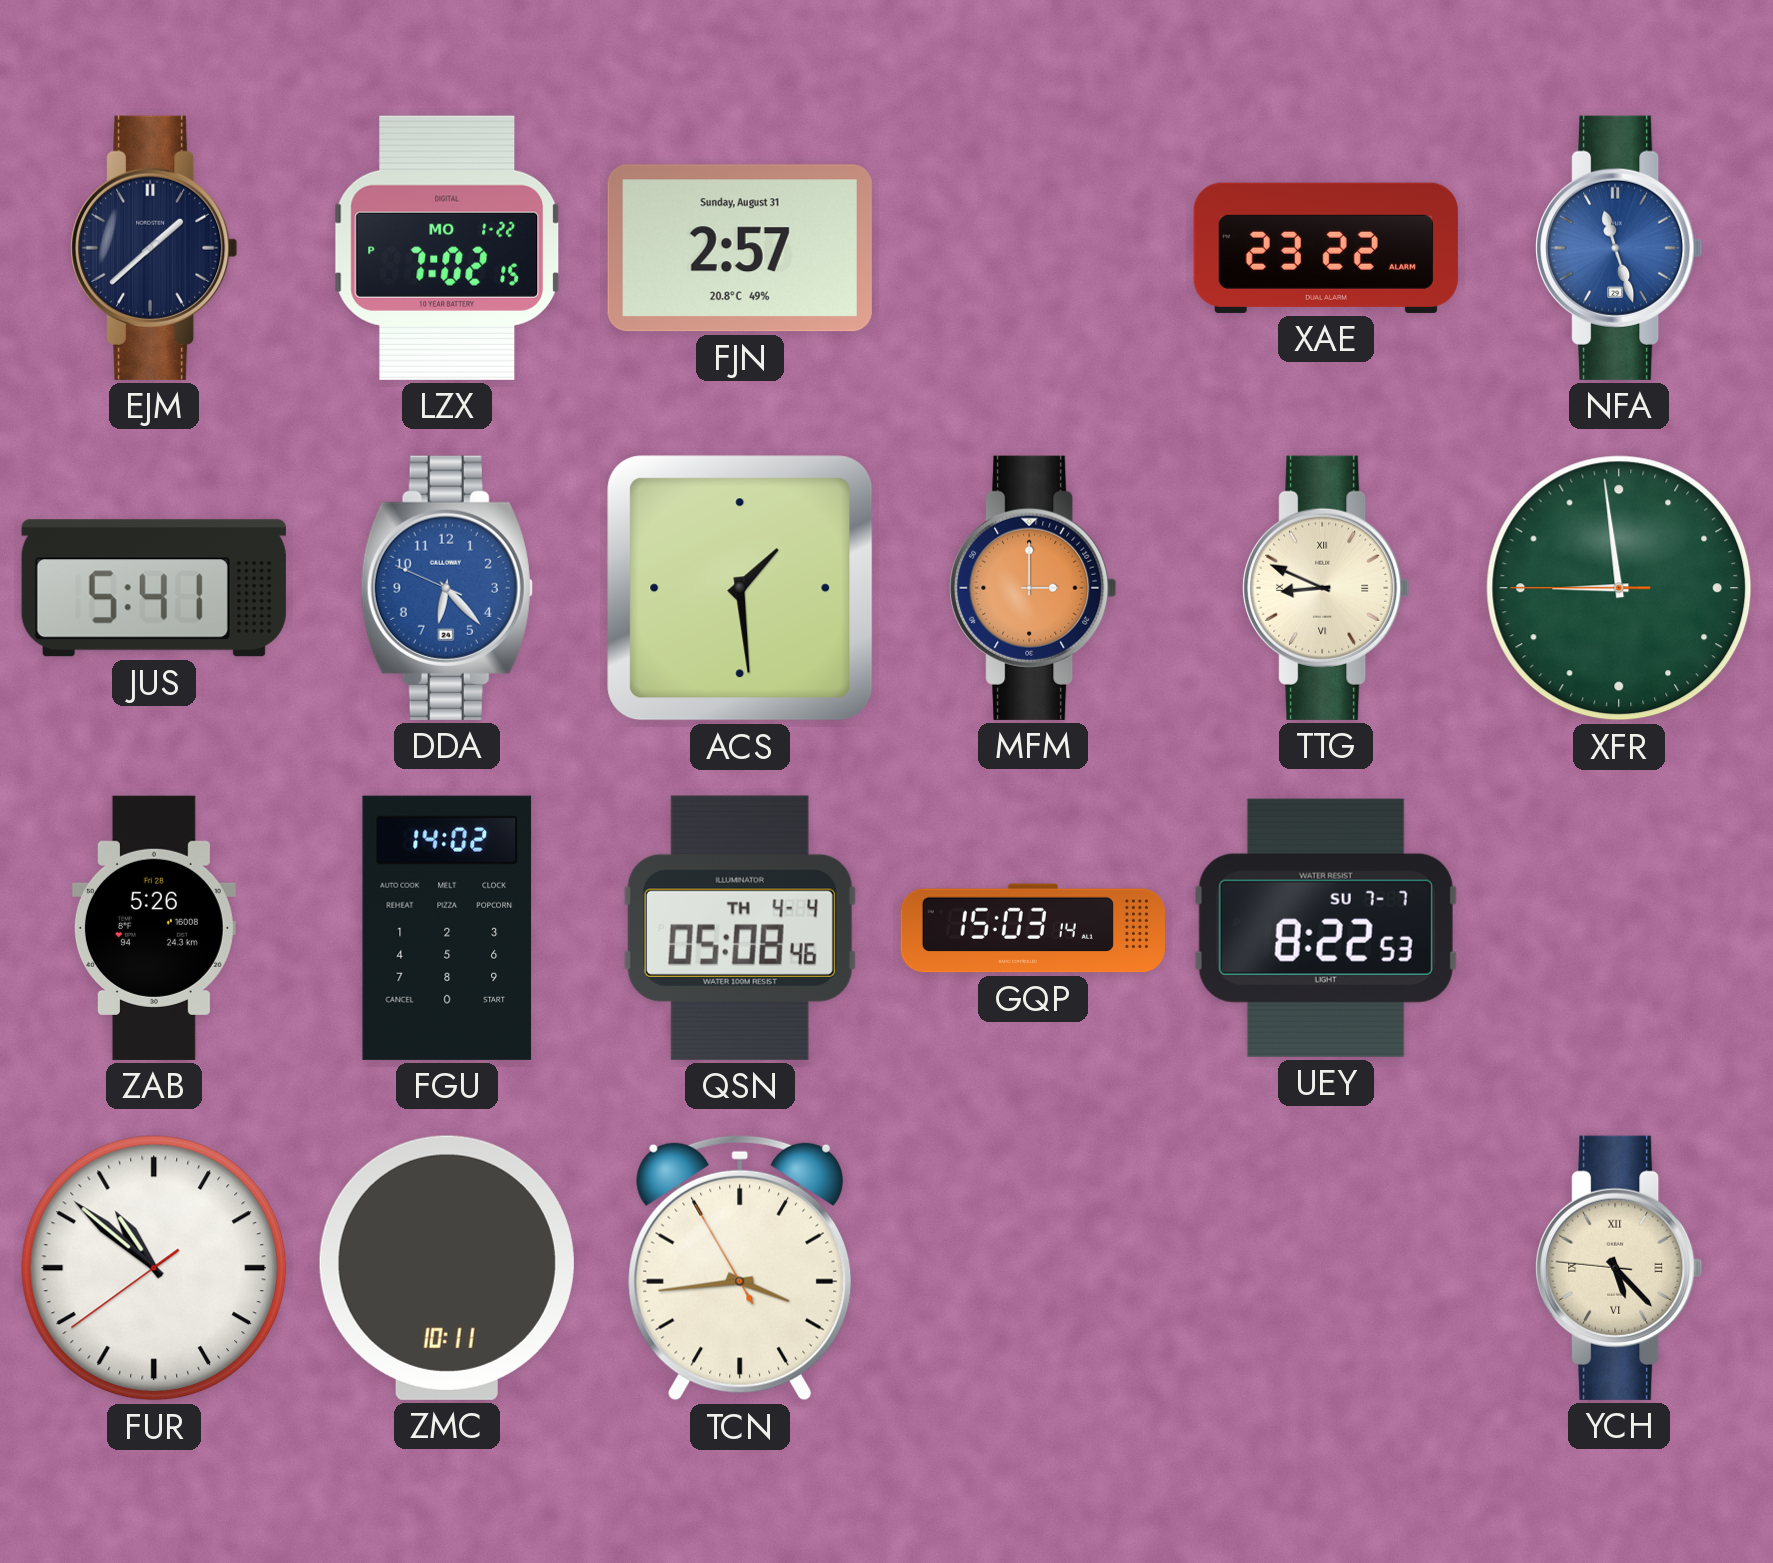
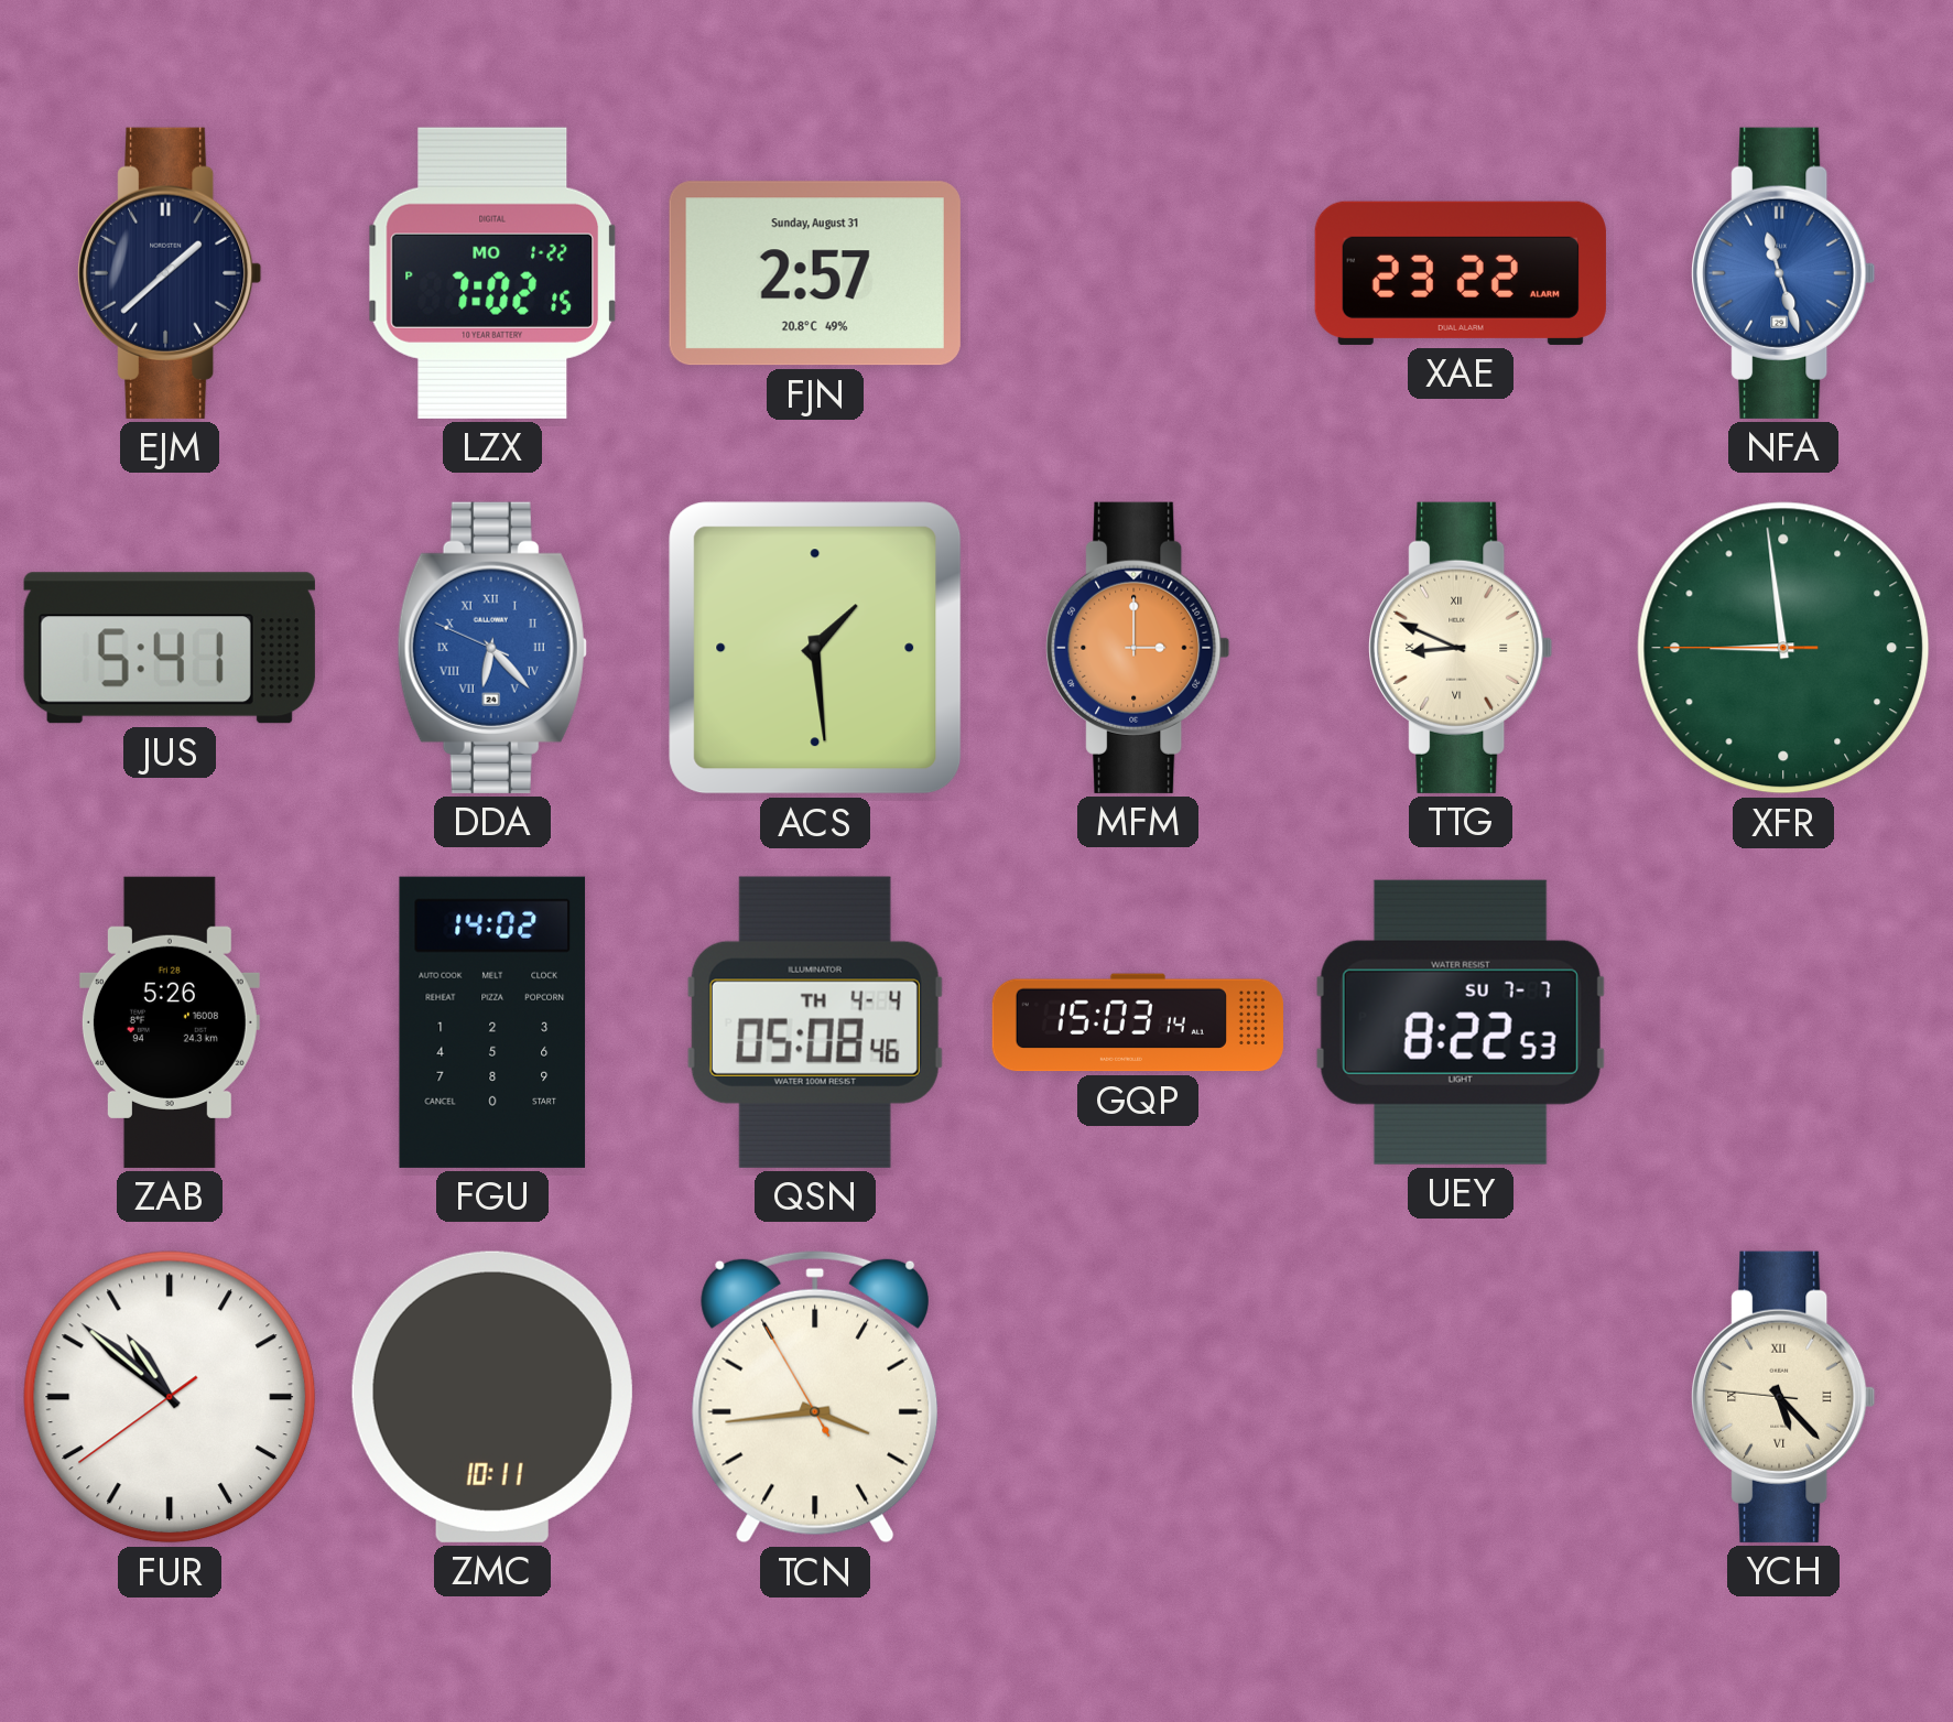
DDA numerals: Arabic -> Roman (492, 648)
